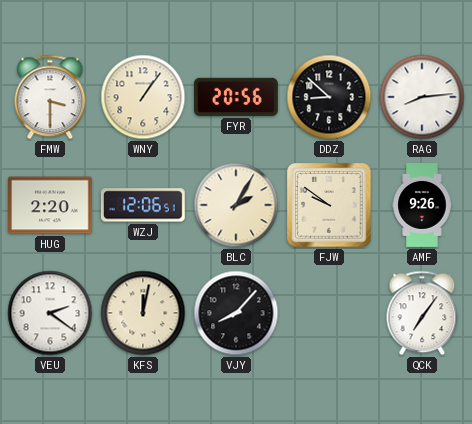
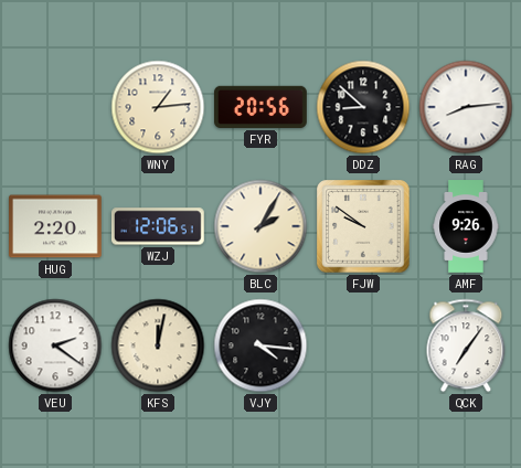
FMW: 3:30 -> none (50, 97)
WNY: 1:06 -> 1:14 (158, 107)
VJY: 8:07 -> 4:16 (260, 345)
